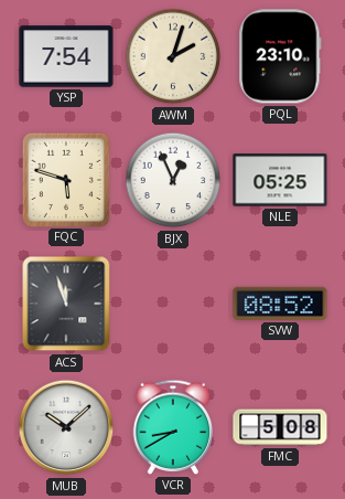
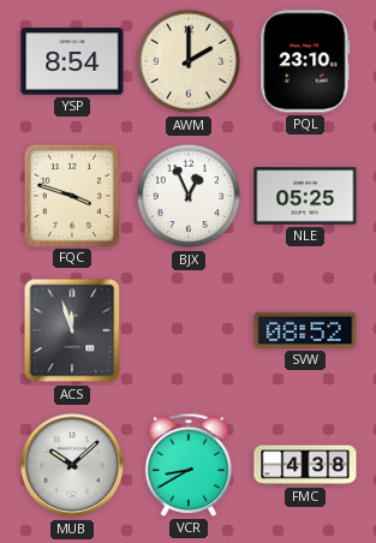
YSP: 7:54 -> 8:54 (72, 61)
AWM: 2:03 -> 2:00 (189, 61)
FQC: 5:48 -> 3:48 (71, 195)
FMC: 5:08 -> 4:38 (305, 465)
